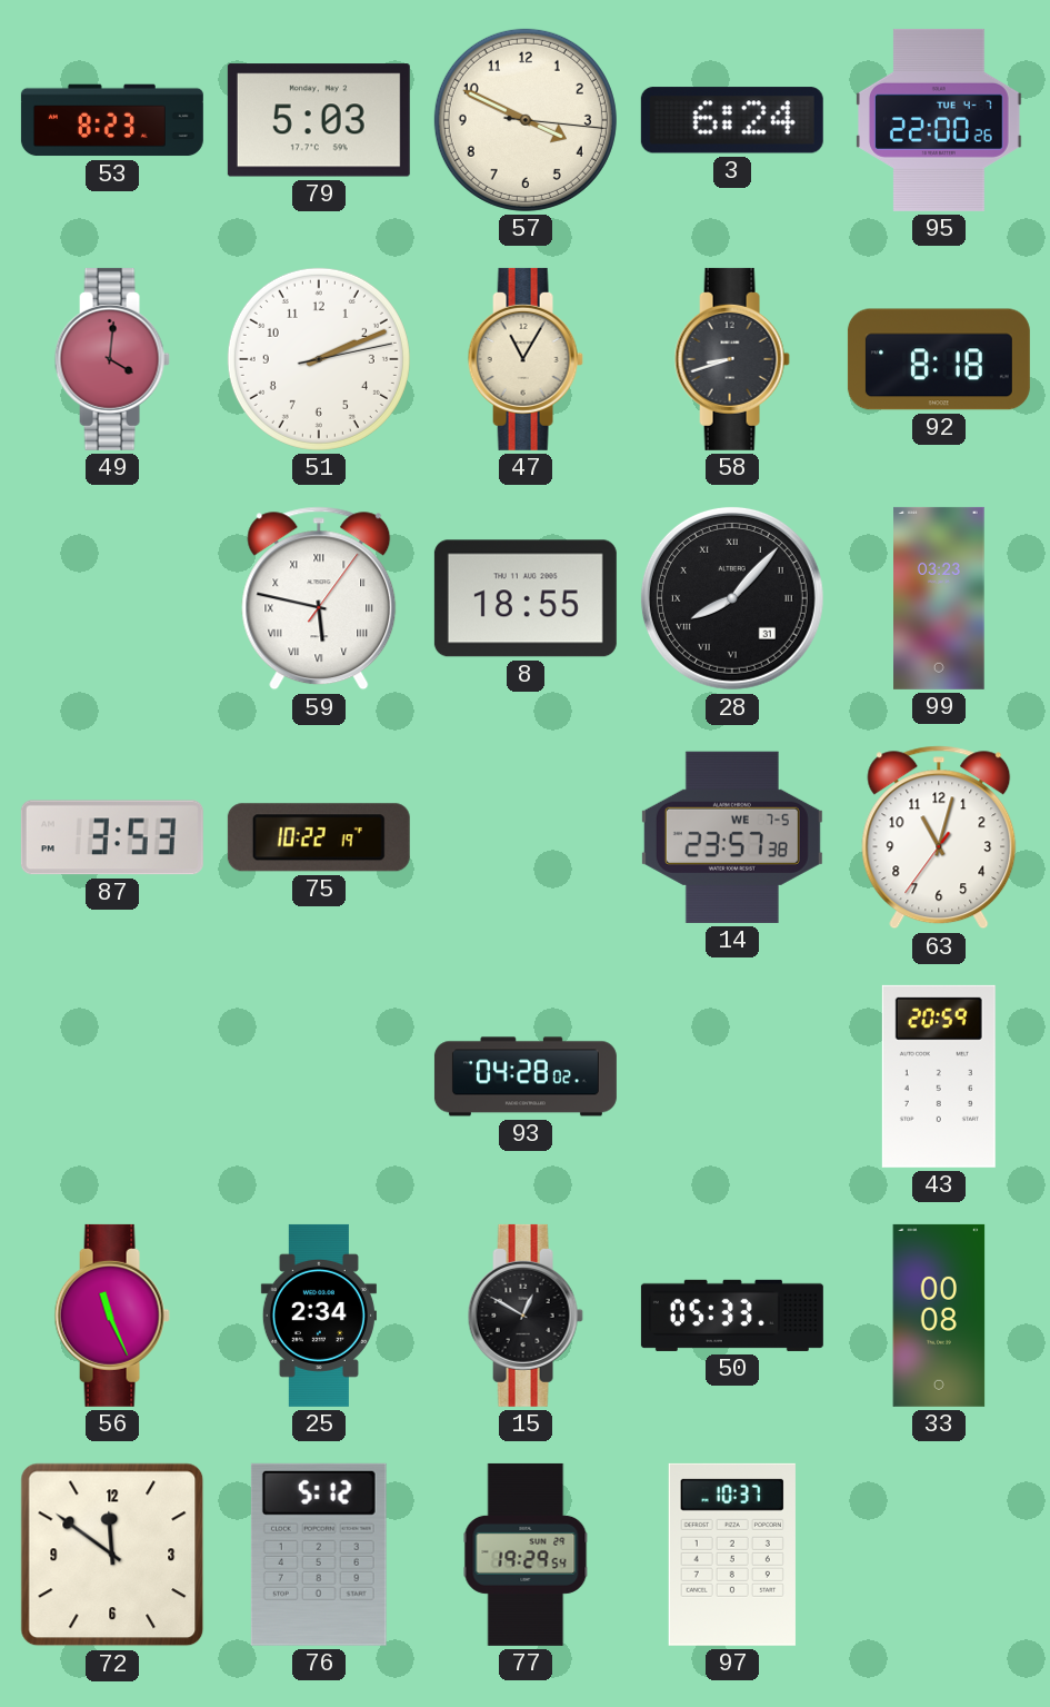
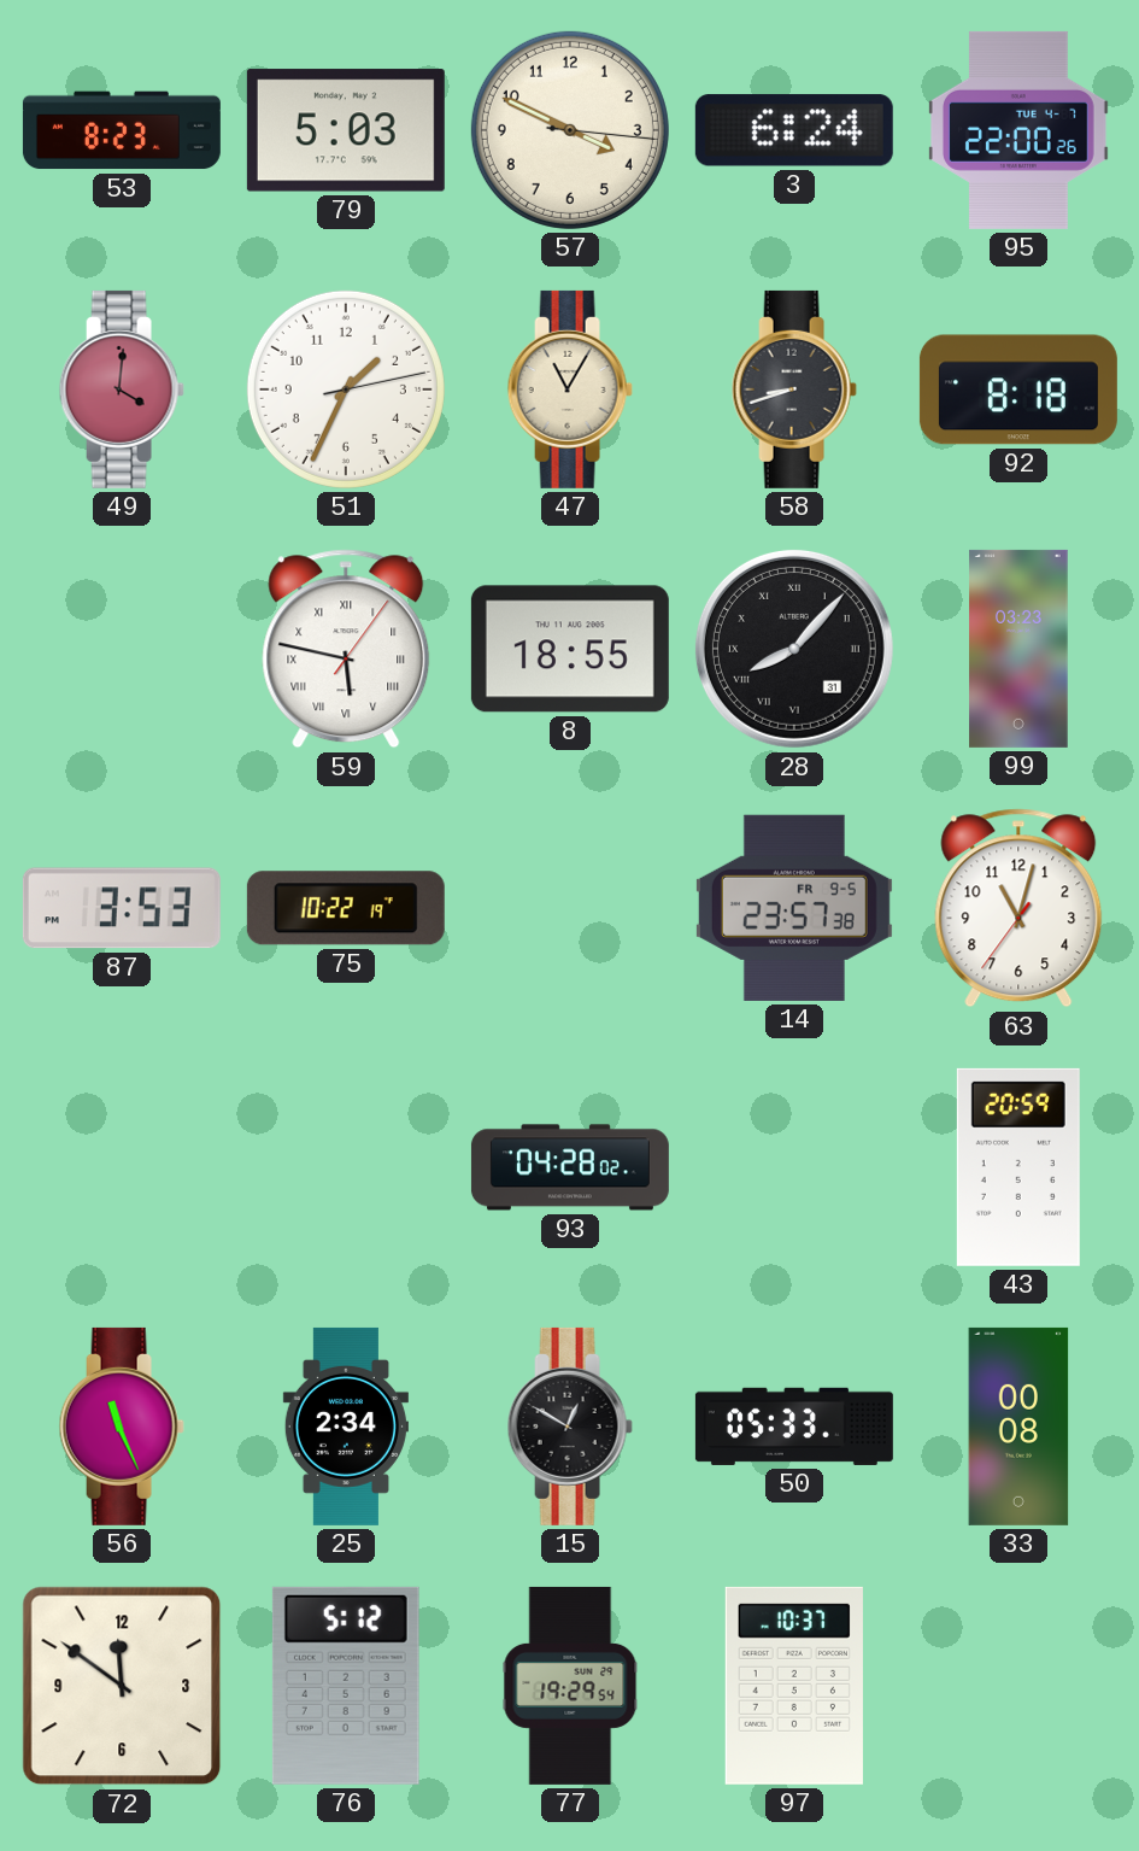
51: 2:11 -> 1:34 (346, 389)
14 date: WE 7-5 -> FR 9-5 (794, 908)
